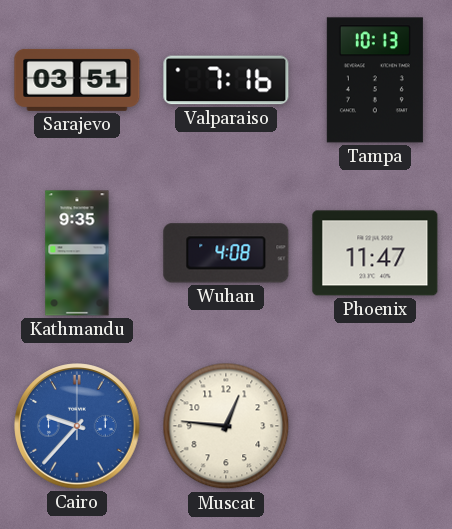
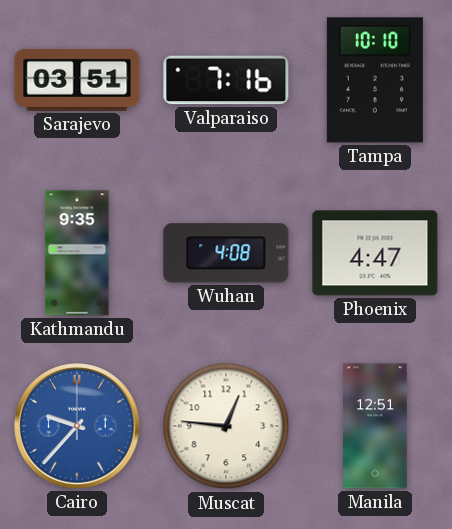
Tampa: 10:13 -> 10:10 (375, 80)
Phoenix: 11:47 -> 4:47 (375, 253)
Manila: none -> 12:51 (375, 426)
